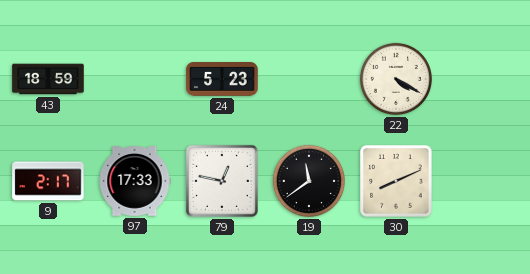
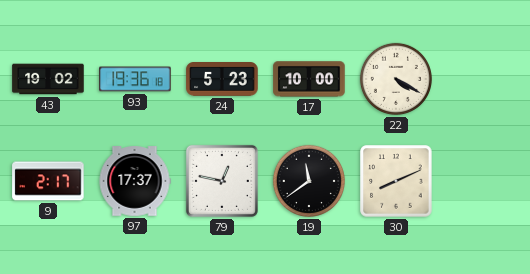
43: 18:59 -> 19:02 (48, 79)
93: none -> 19:36 (135, 79)
17: none -> 10:00 (309, 79)
97: 17:33 -> 17:37 (135, 181)
